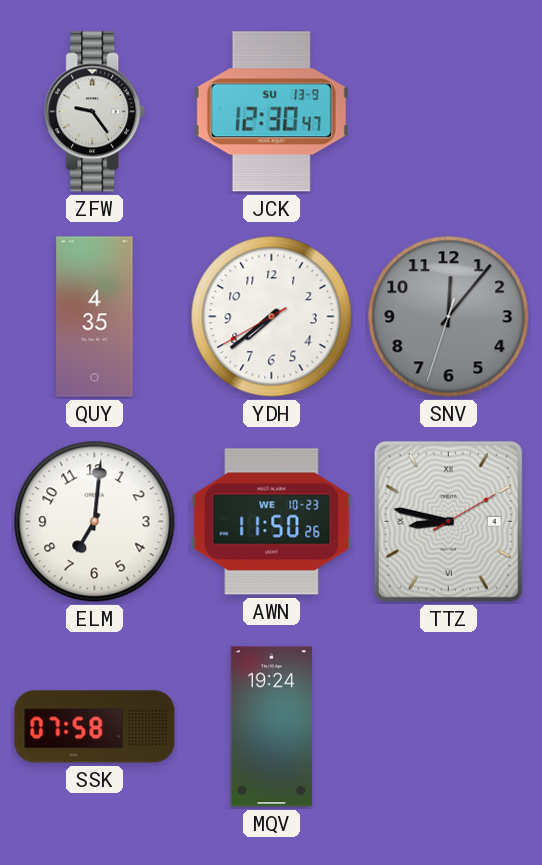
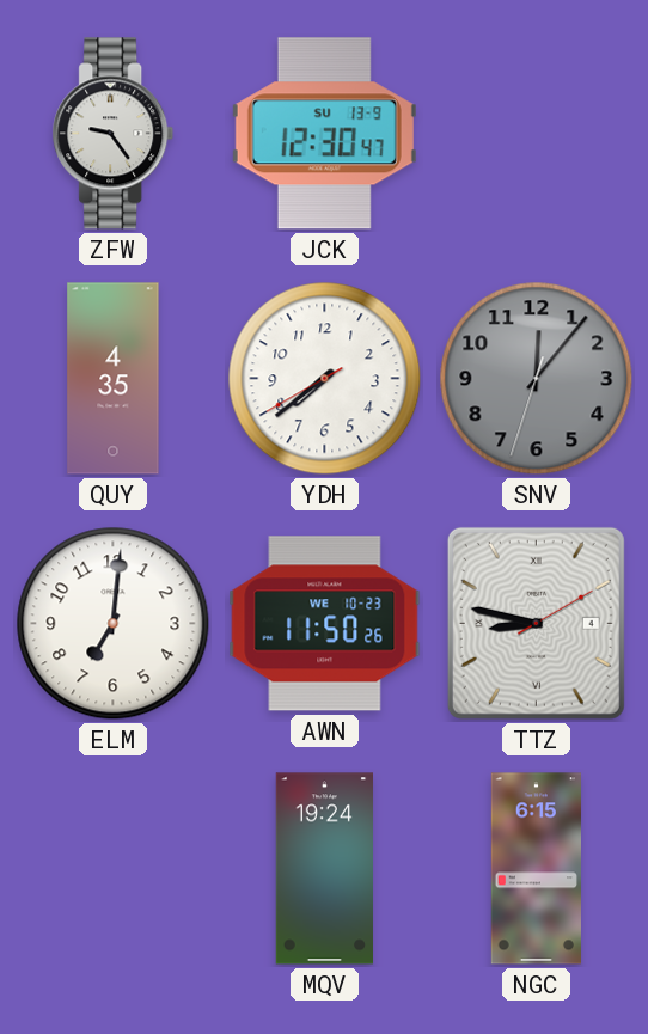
SSK: 07:58 -> none (95, 727)
NGC: none -> 6:15 (536, 869)
